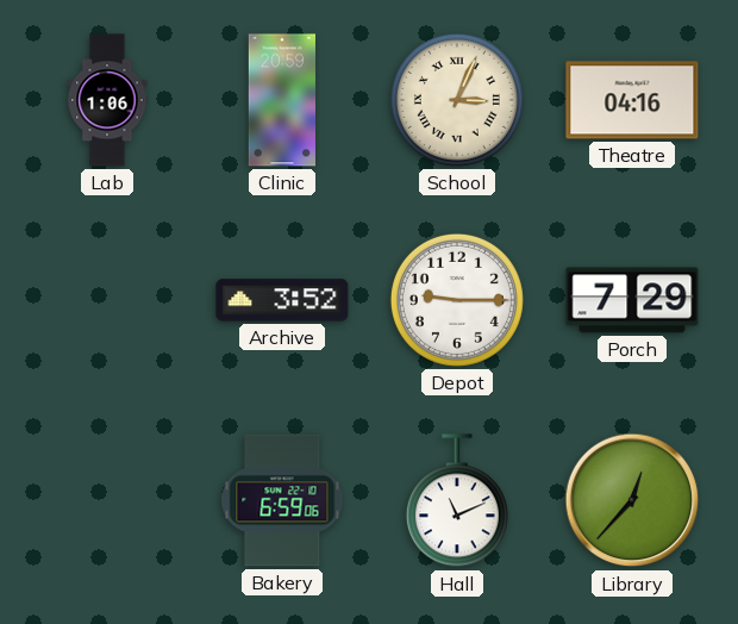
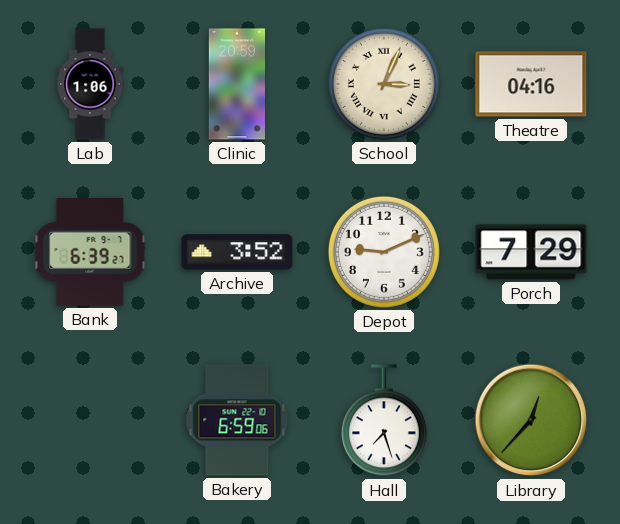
Bank: none -> 6:39 (90, 252)
Depot: 9:15 -> 9:11 (384, 252)
Hall: 11:11 -> 7:27 (384, 421)
